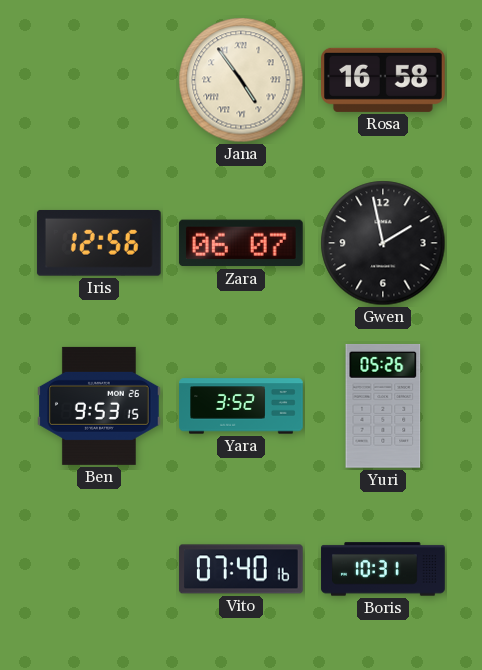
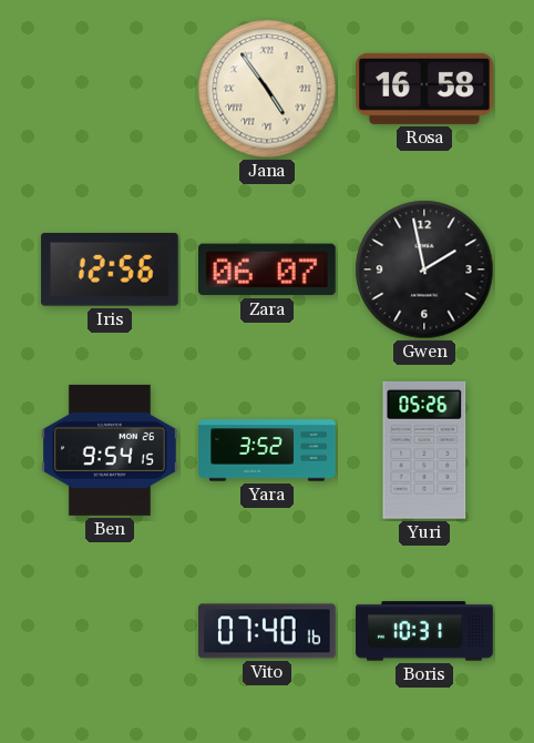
Ben: 9:53 -> 9:54 (111, 450)
